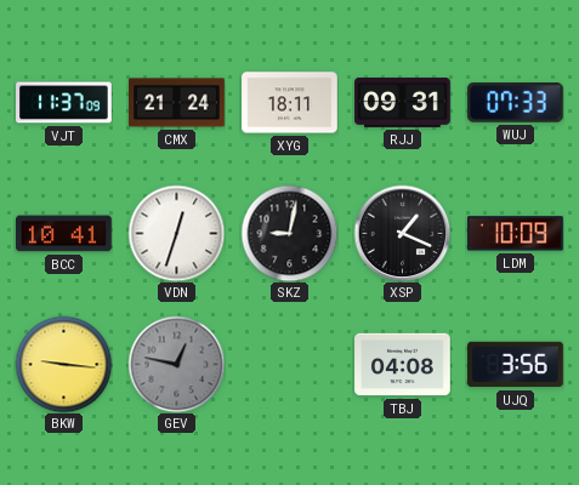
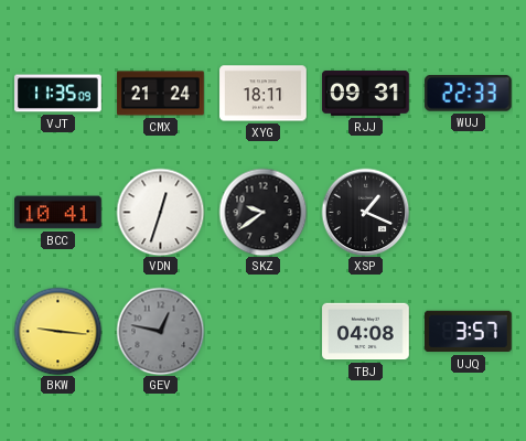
VJT: 11:37 -> 11:35 (58, 94)
WUJ: 07:33 -> 22:33 (468, 94)
SKZ: 9:02 -> 9:39 (262, 212)
LDM: 10:09 -> none (515, 234)
UJQ: 3:56 -> 3:57 (469, 332)
